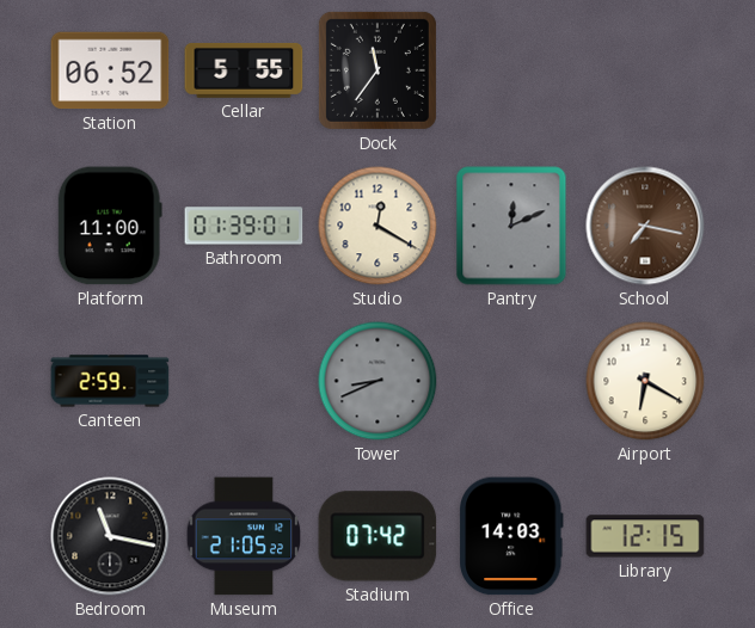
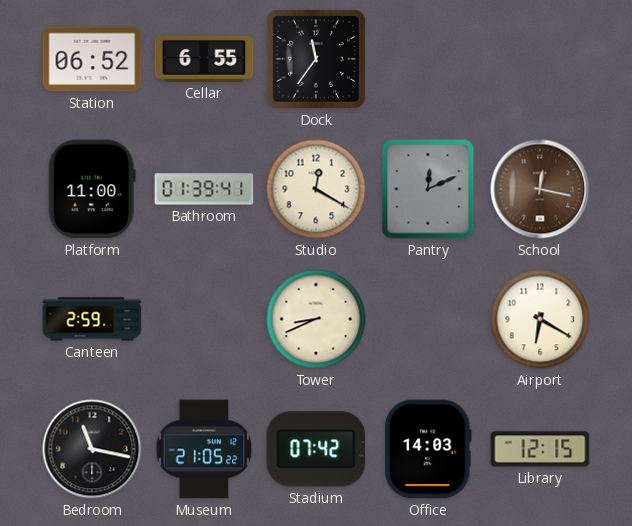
Cellar: 5:55 -> 6:55 (204, 59)
Bathroom: 01:39:01 -> 01:39:41 (204, 189)
School: 7:17 -> 12:17 (540, 189)
Tower dial: grey -> cream (316, 319)
